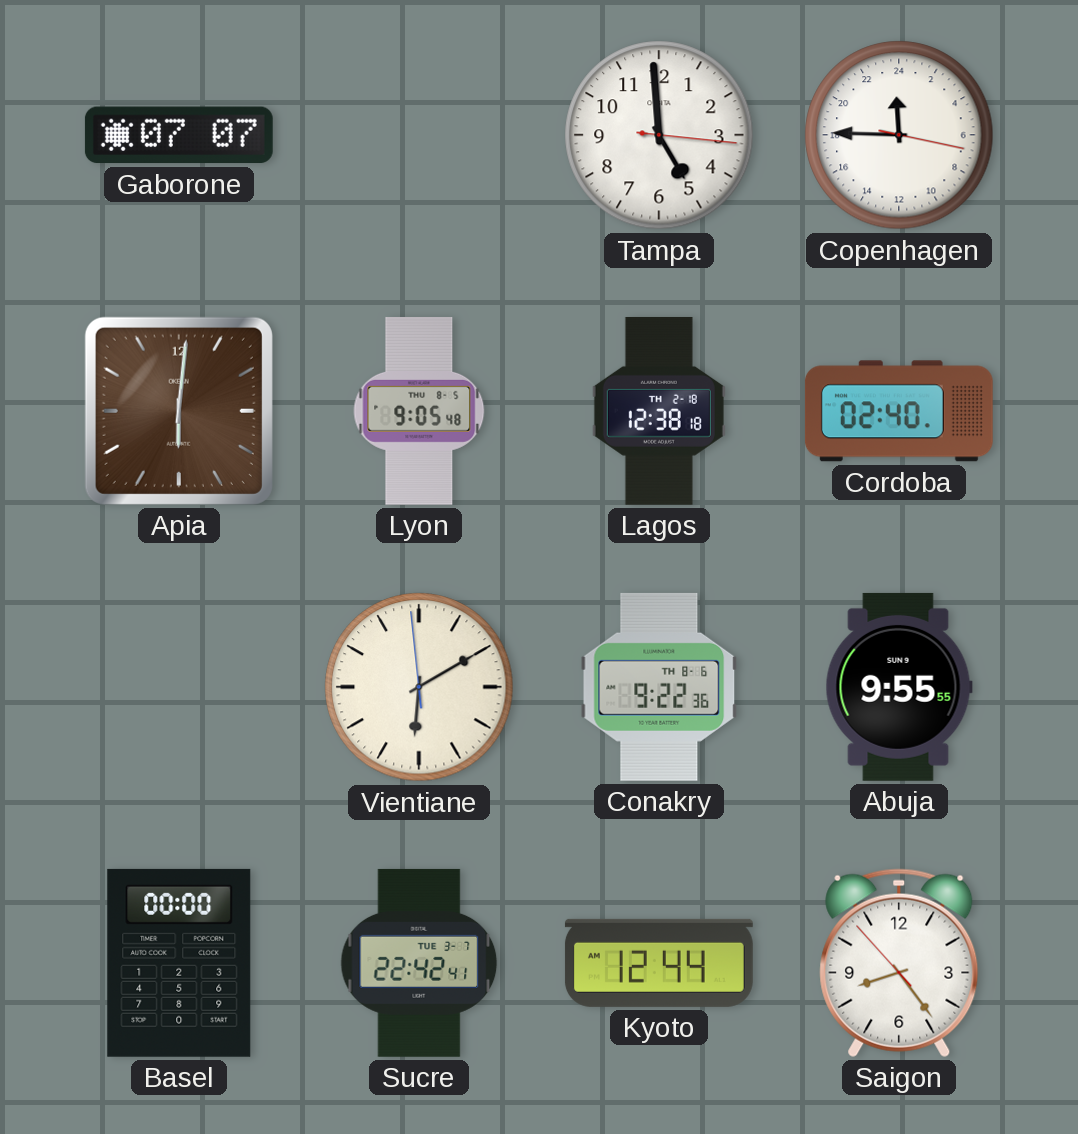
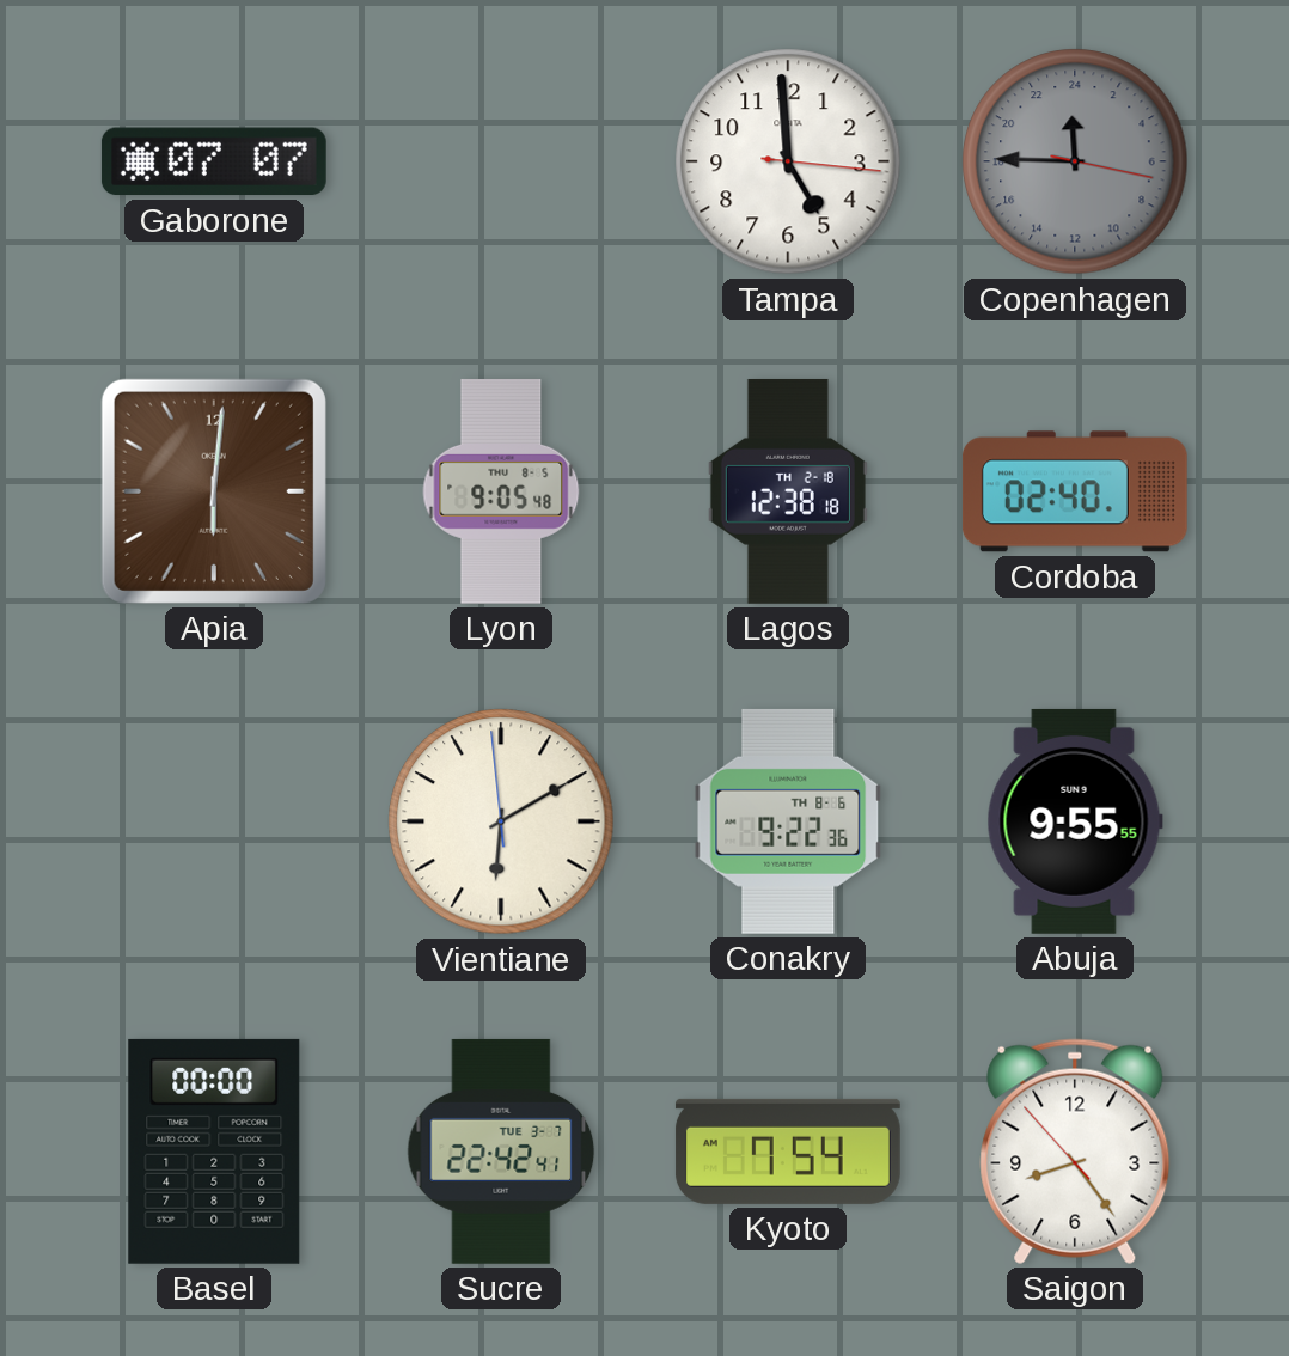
Copenhagen dial: white -> grey (1075, 161)
Kyoto: 12:44 -> 7:54 (788, 1152)
